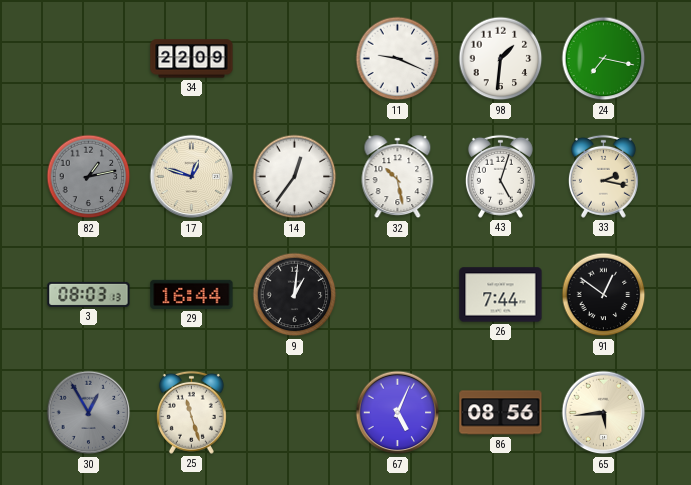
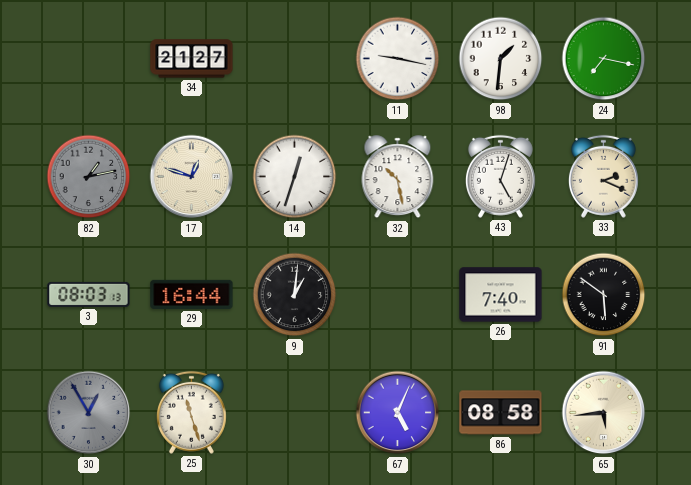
34: 22:09 -> 21:27 (192, 59)
11: 9:19 -> 9:17 (398, 59)
14: 12:36 -> 12:33 (295, 177)
33: 2:17 -> 2:19 (603, 176)
26: 7:44 -> 7:40 (501, 295)
91: 12:51 -> 5:51 (604, 295)
86: 08:56 -> 08:58 (501, 413)
